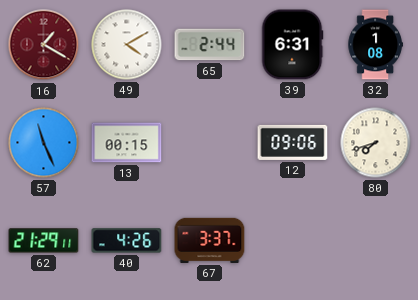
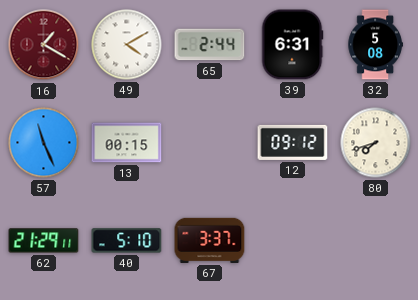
32: 1:08 -> 5:08 (375, 45)
12: 09:06 -> 09:12 (293, 142)
40: 4:26 -> 5:10 (127, 241)
